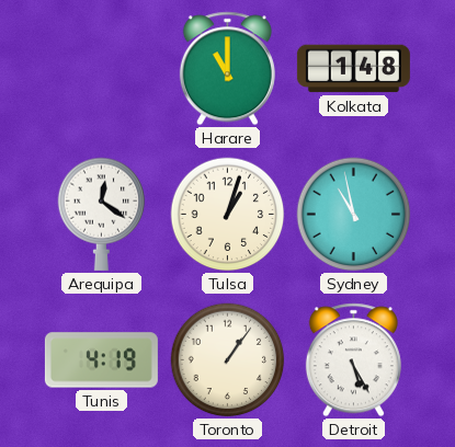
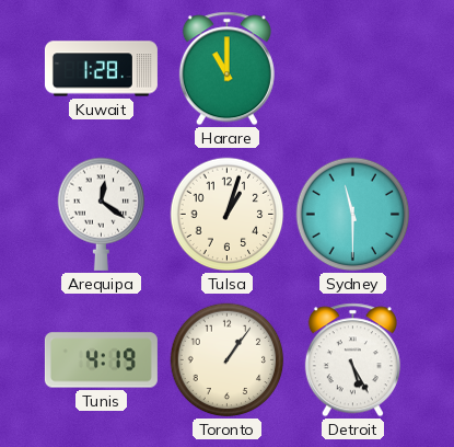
Kuwait: none -> 1:28 (101, 69)
Kolkata: 1:48 -> none (353, 69)
Sydney: 10:58 -> 11:30 (353, 215)
